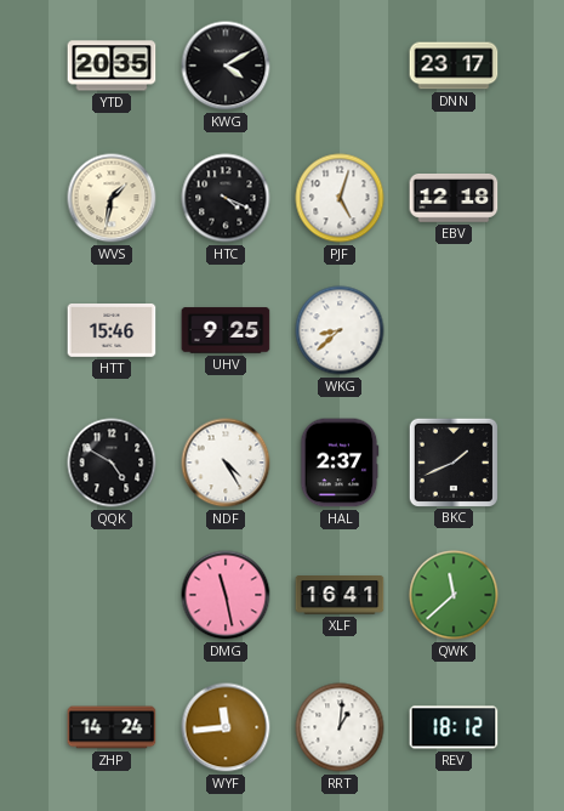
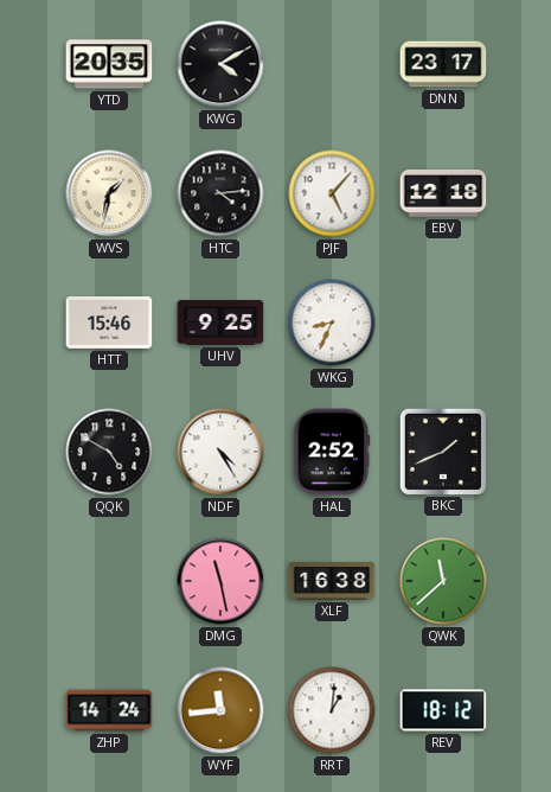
HTC: 4:19 -> 4:14 (220, 193)
PJF: 5:03 -> 5:07 (332, 193)
WKG: 8:38 -> 8:34 (332, 322)
HAL: 2:37 -> 2:52 (332, 452)
XLF: 16:41 -> 16:38 (332, 582)
